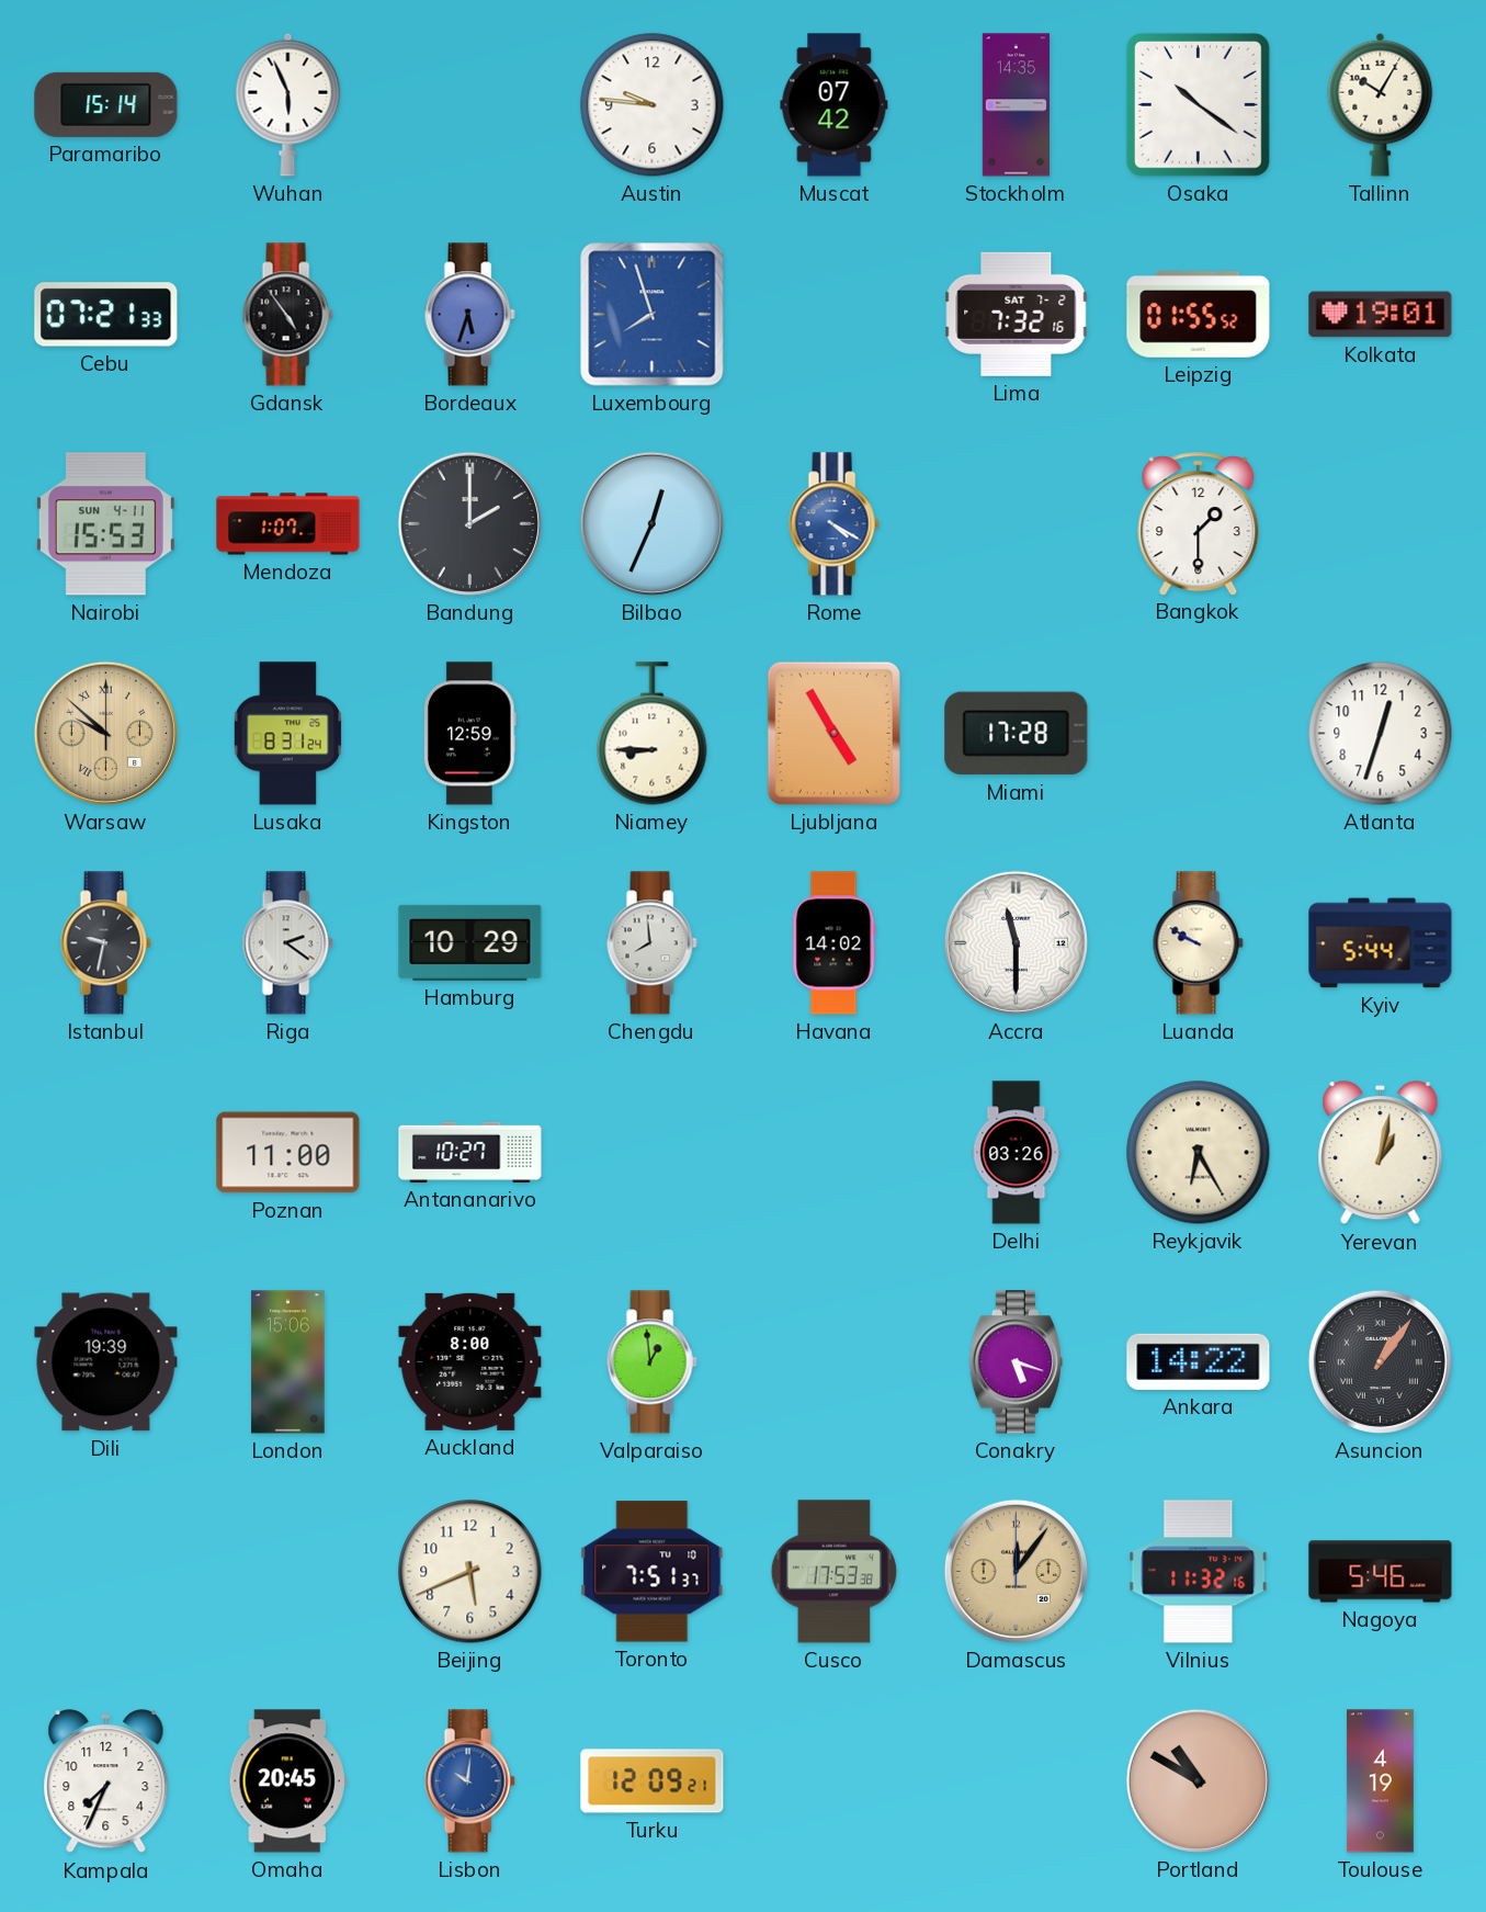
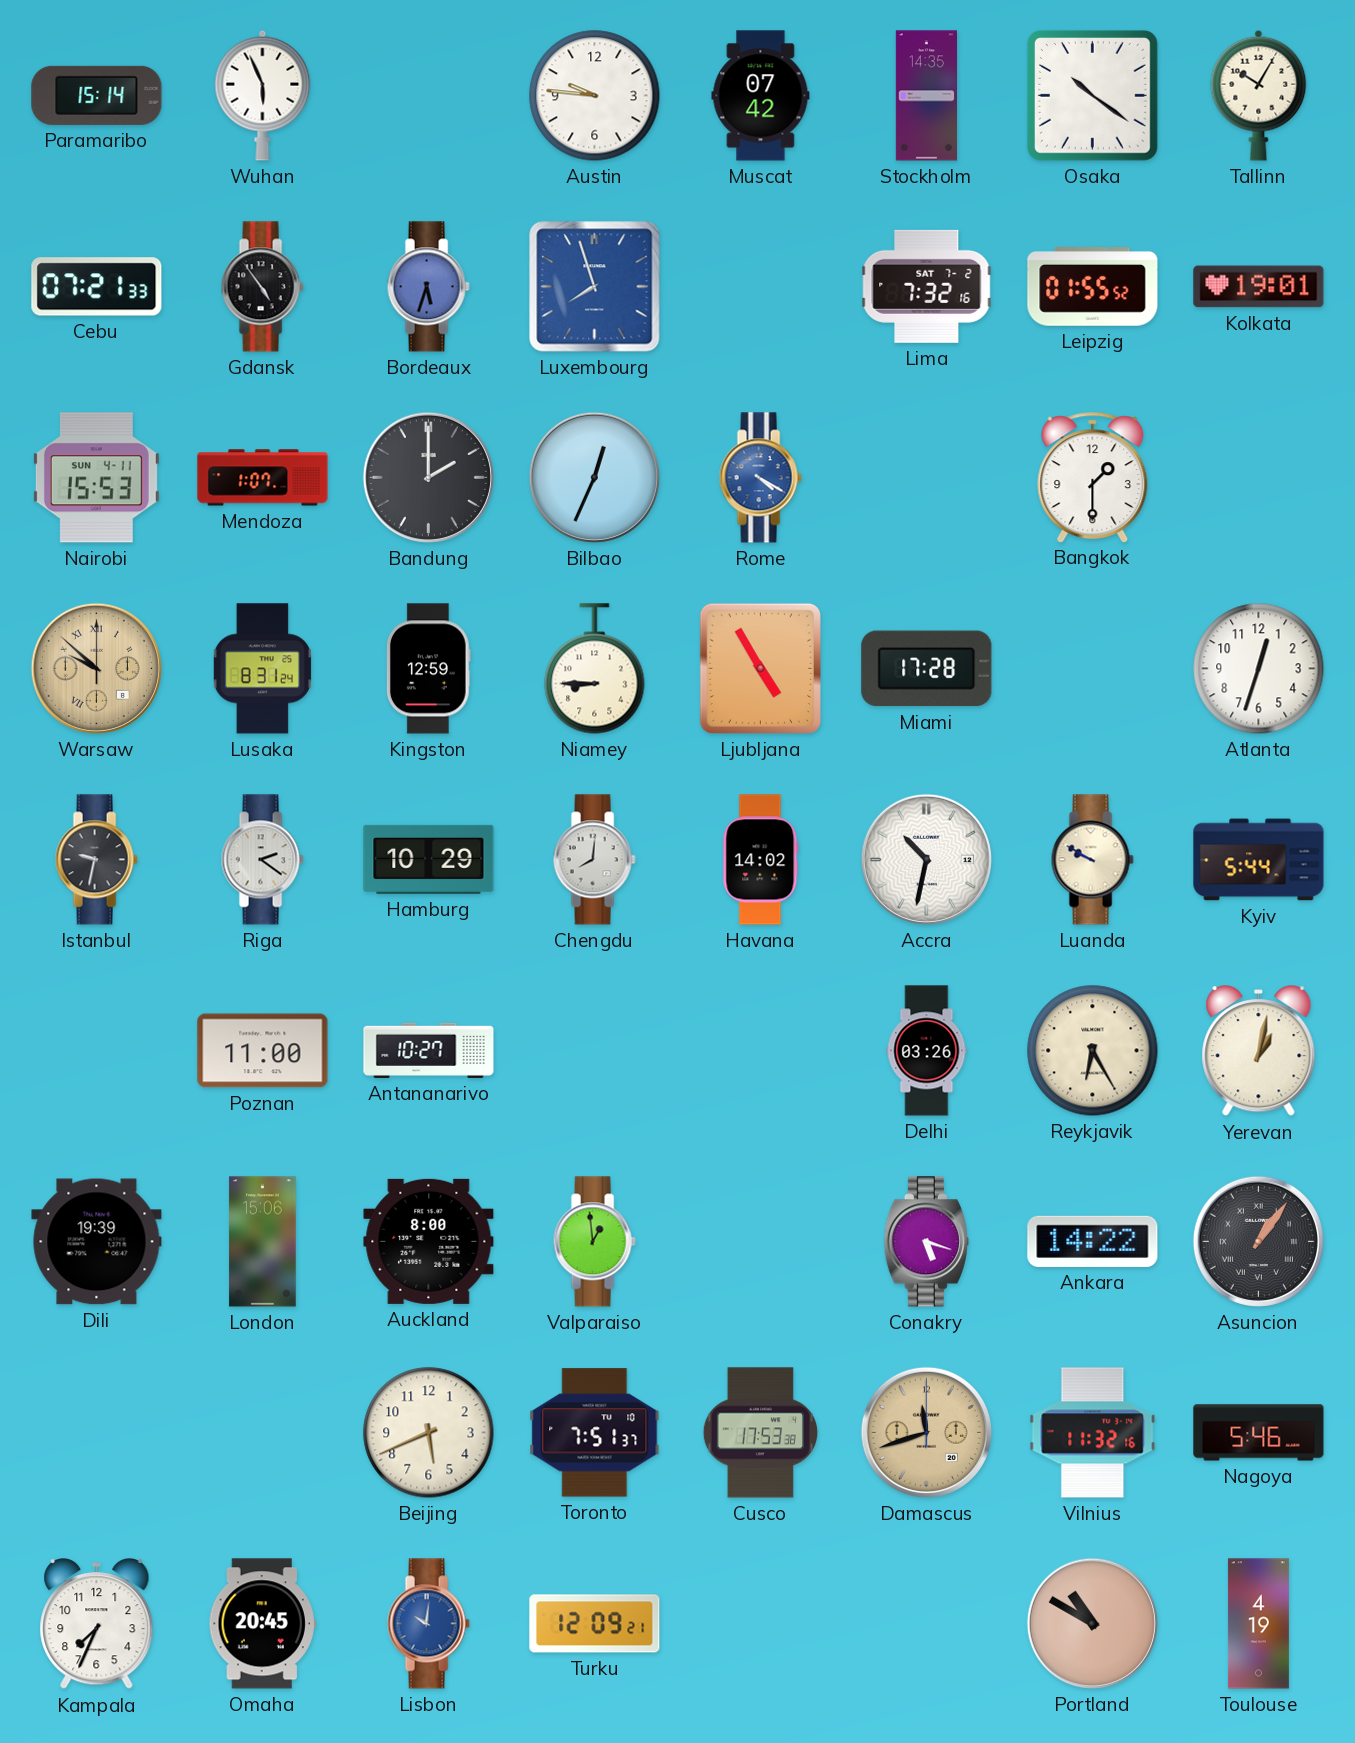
Chengdu: 7:59 -> 8:01 (594, 860)
Accra: 11:30 -> 10:32 (926, 859)
Damascus: 12:06 -> 11:42 (926, 1432)
